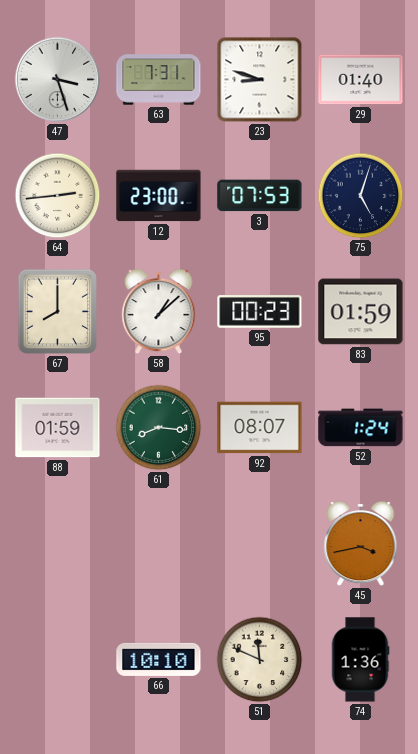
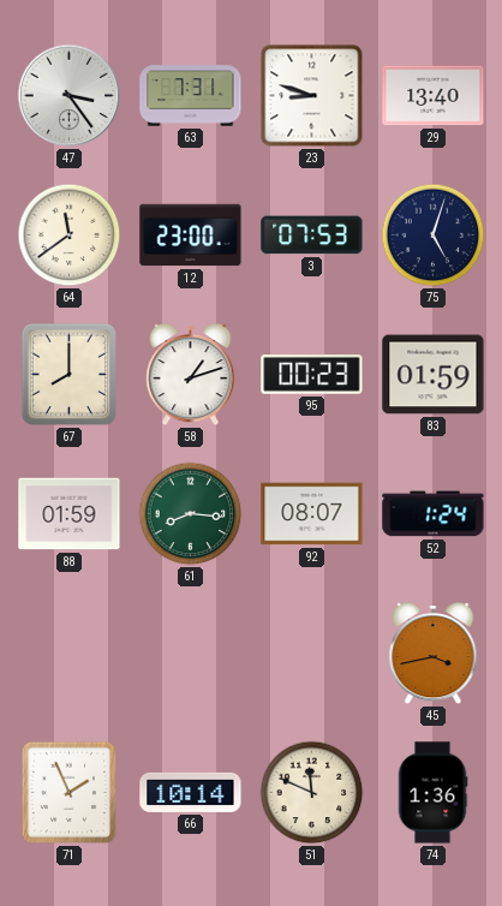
47: 3:27 -> 3:24 (70, 96)
29: 01:40 -> 13:40 (434, 96)
64: 2:44 -> 11:39 (70, 236)
58: 1:08 -> 1:12 (191, 375)
71: none -> 1:56 (68, 792)
66: 10:10 -> 10:14 (191, 792)
